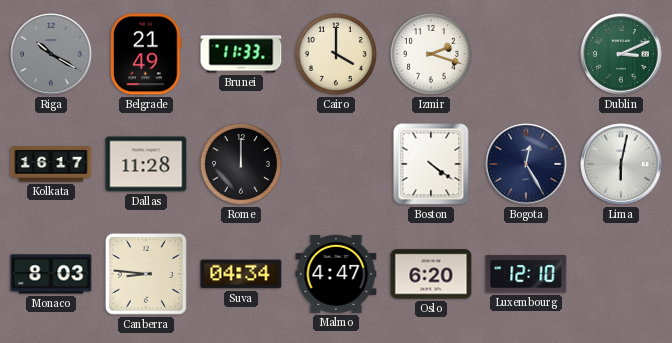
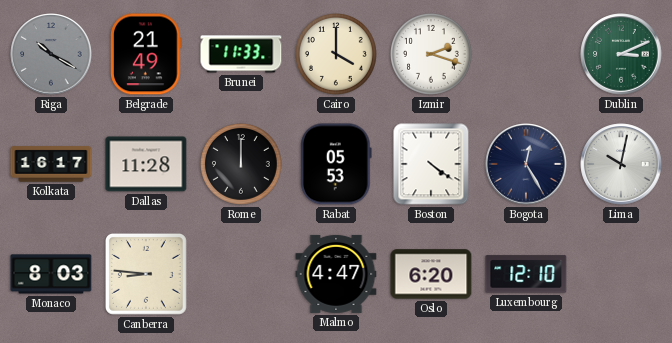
Rabat: none -> 05:53 (337, 164)
Lima: 6:02 -> 10:02 (621, 164)
Suva: 04:34 -> none (241, 274)
